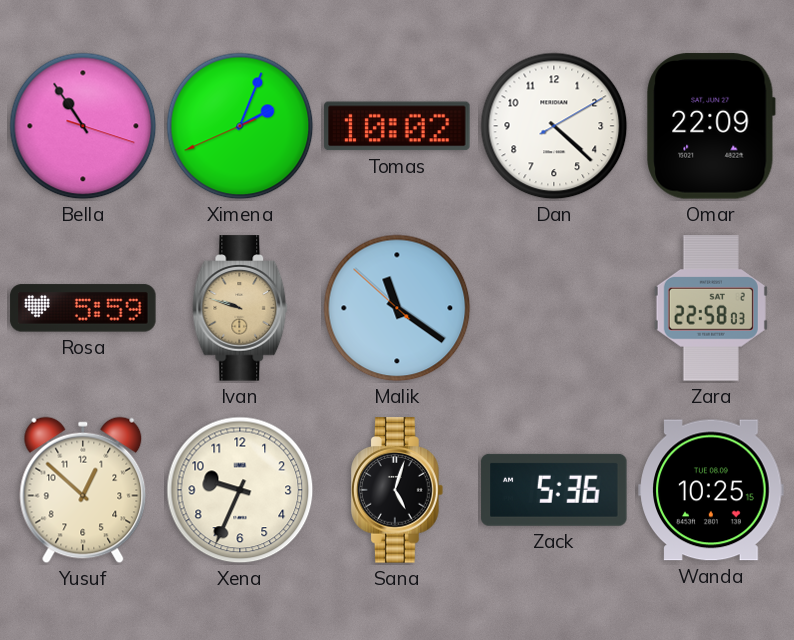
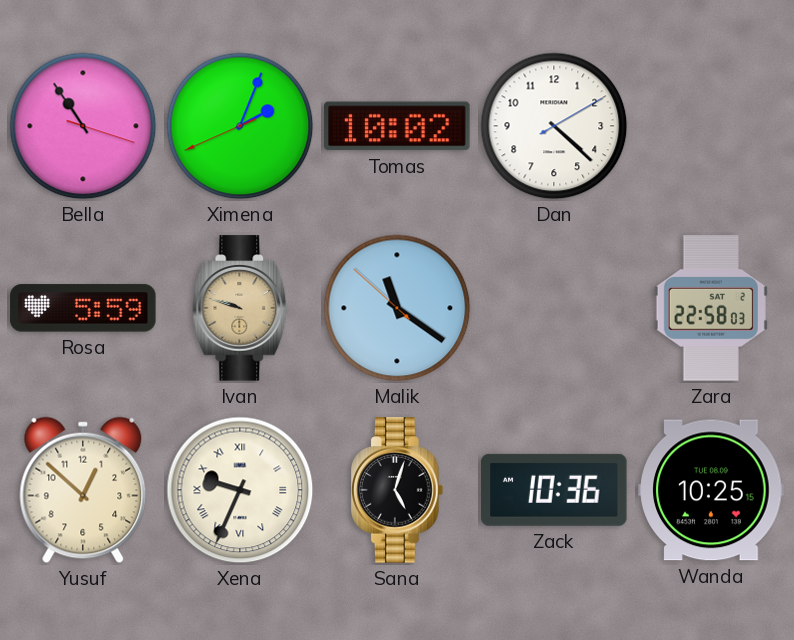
Omar: 22:09 -> none (711, 126)
Xena numerals: Arabic -> Roman (240, 490)
Zack: 5:36 -> 10:36 (554, 490)
